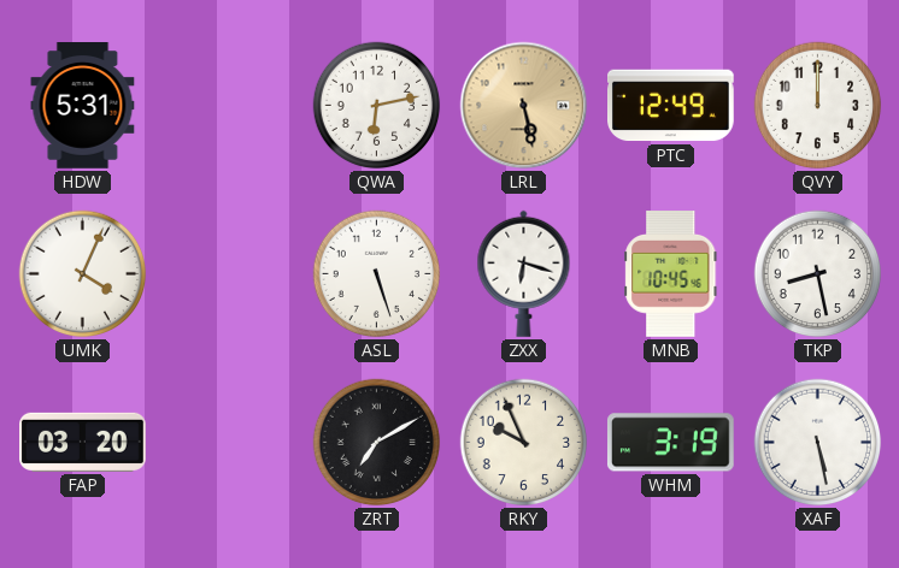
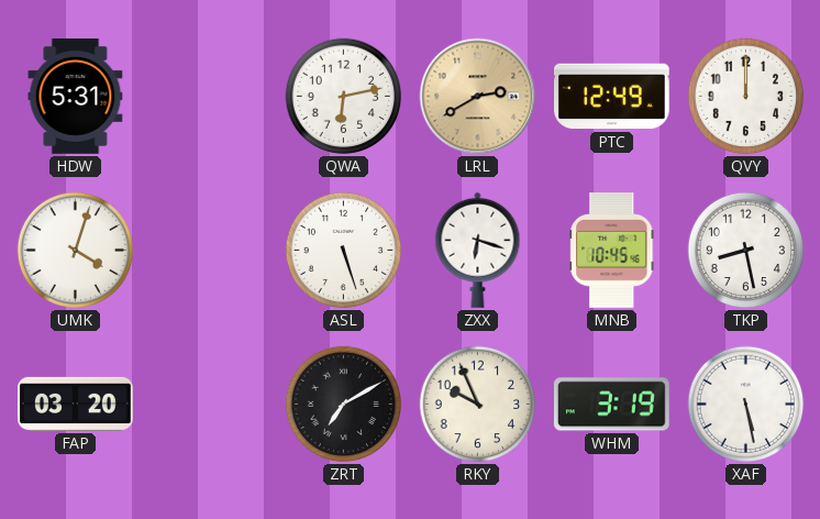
LRL: 5:28 -> 2:40 (478, 97)
UMK: 4:04 -> 4:03 (76, 251)
